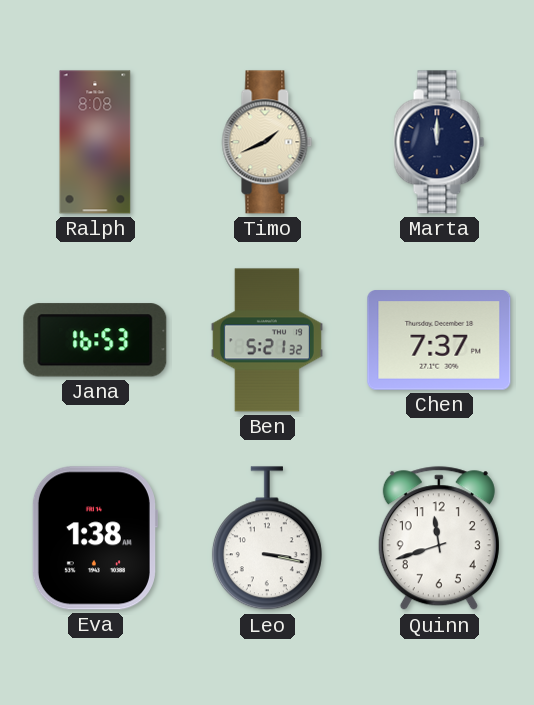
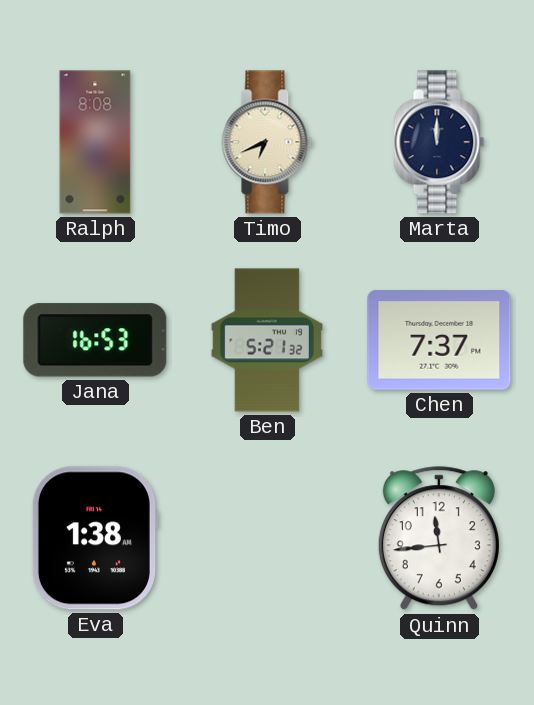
Timo: 1:41 -> 6:41 (267, 142)
Leo: 3:17 -> none (267, 539)
Quinn: 11:42 -> 11:44 (439, 539)
